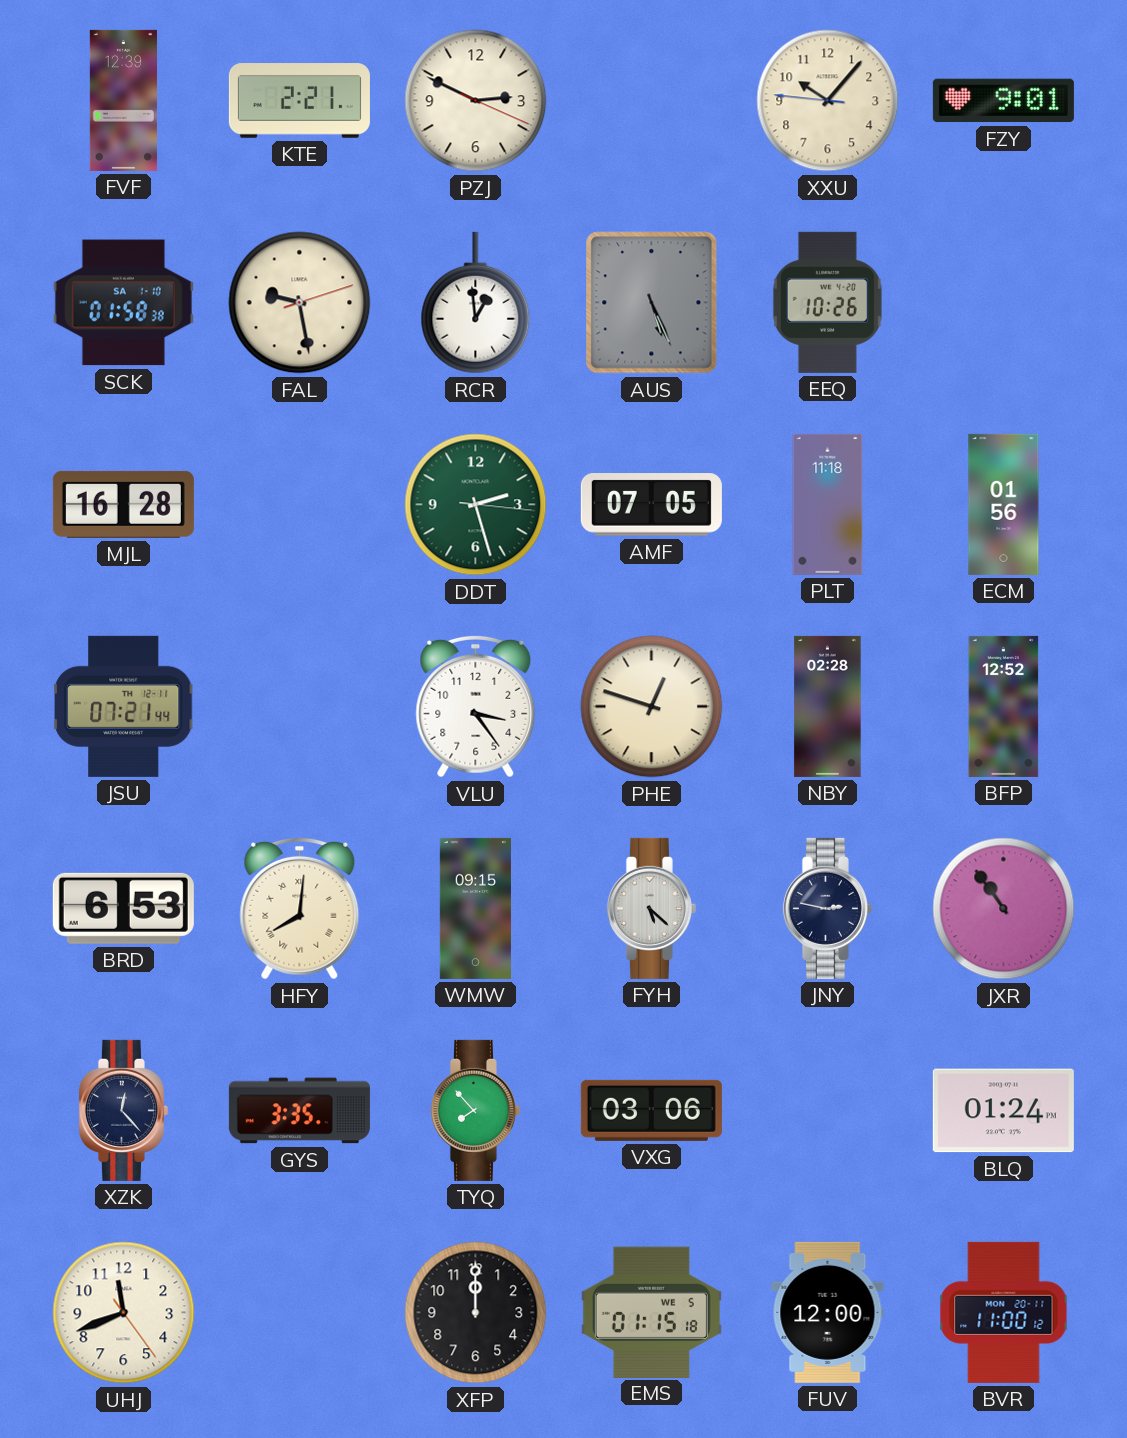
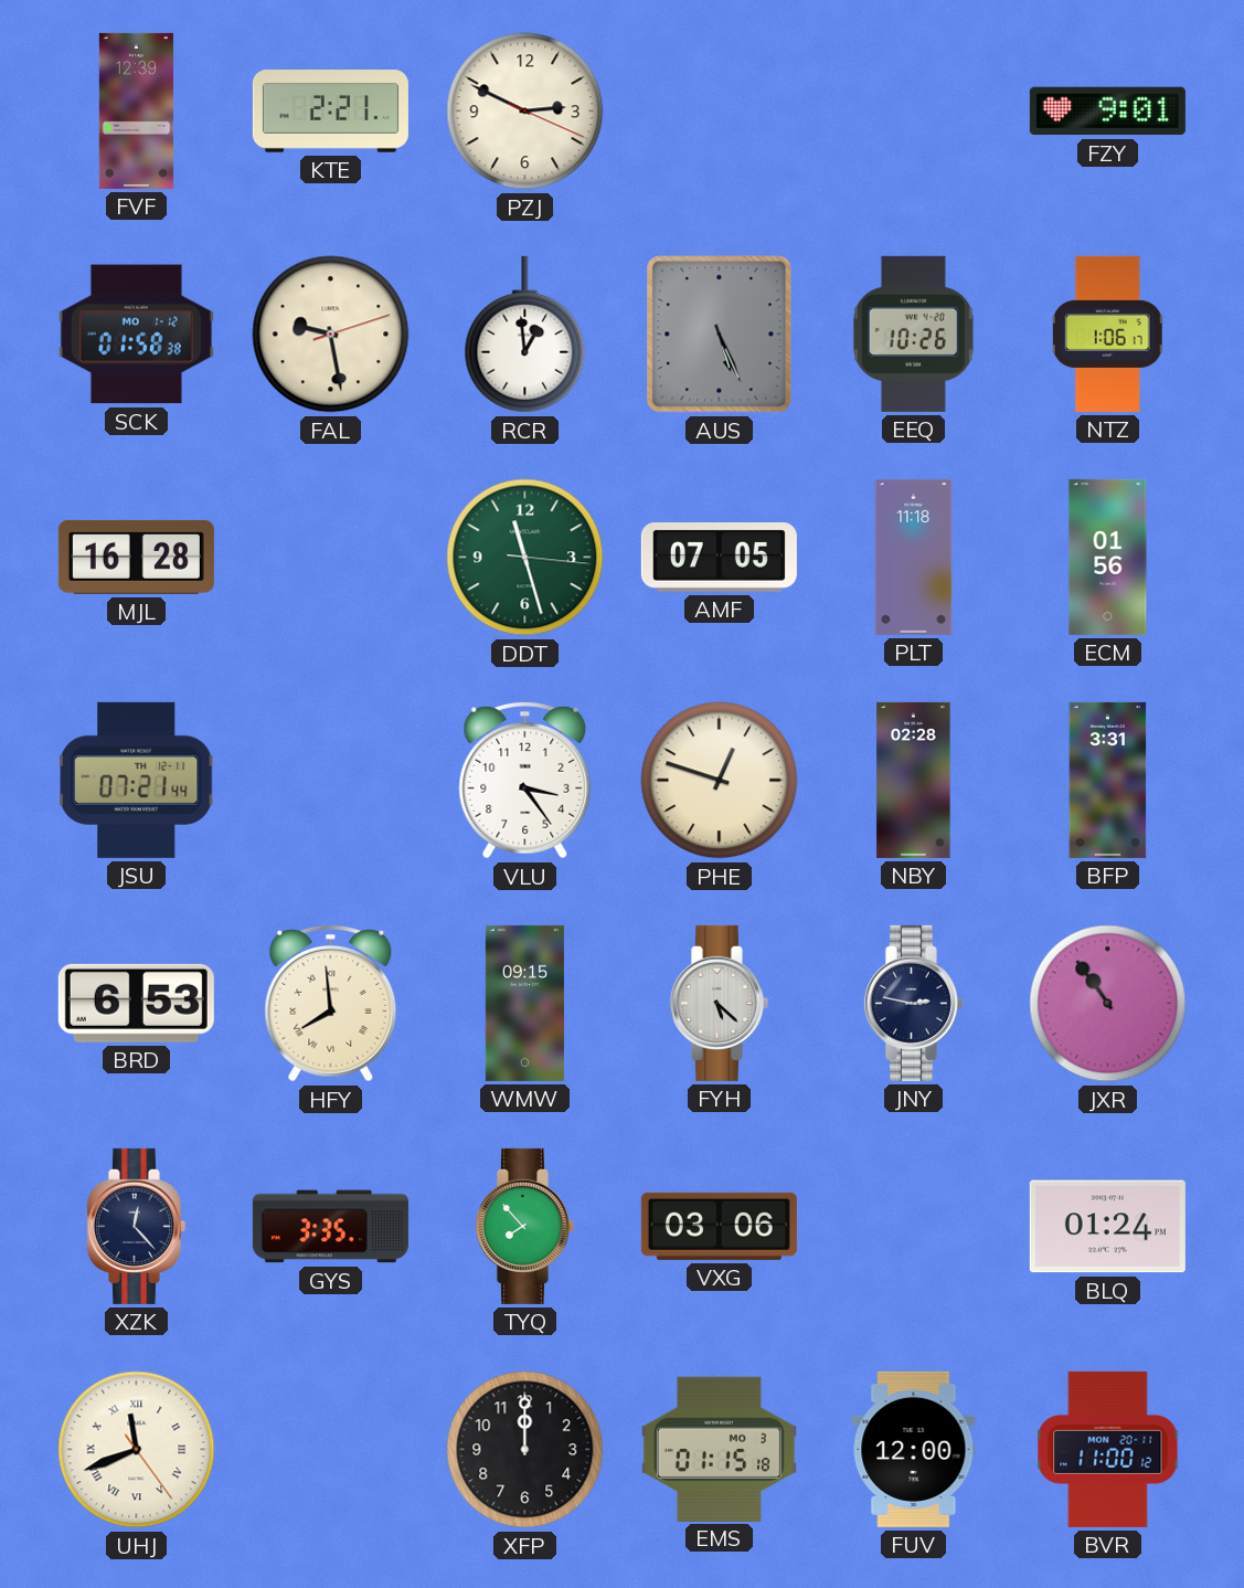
XXU: 10:06 -> none (828, 101)
SCK date: SA 1-10 -> MO 1-12 (136, 335)
NTZ: none -> 1:06 (1107, 334)
DDT: 2:27 -> 11:27 (525, 558)
BFP: 12:52 -> 3:31 (1108, 780)
HFY: 8:01 -> 7:59 (331, 1003)
UHJ numerals: Arabic -> Roman (137, 1450)
EMS date: WE 5 -> MO 3 (719, 1449)
